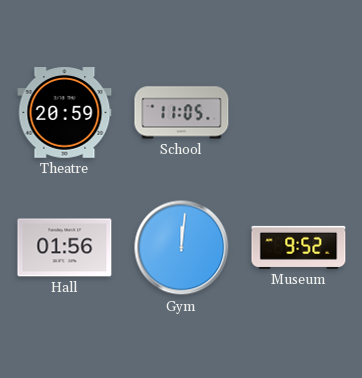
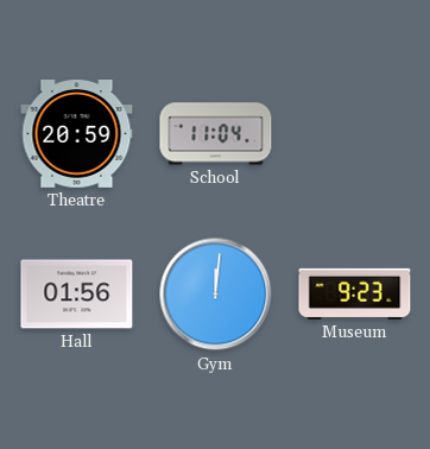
School: 11:05 -> 11:04 (216, 134)
Museum: 9:52 -> 9:23 (355, 293)
